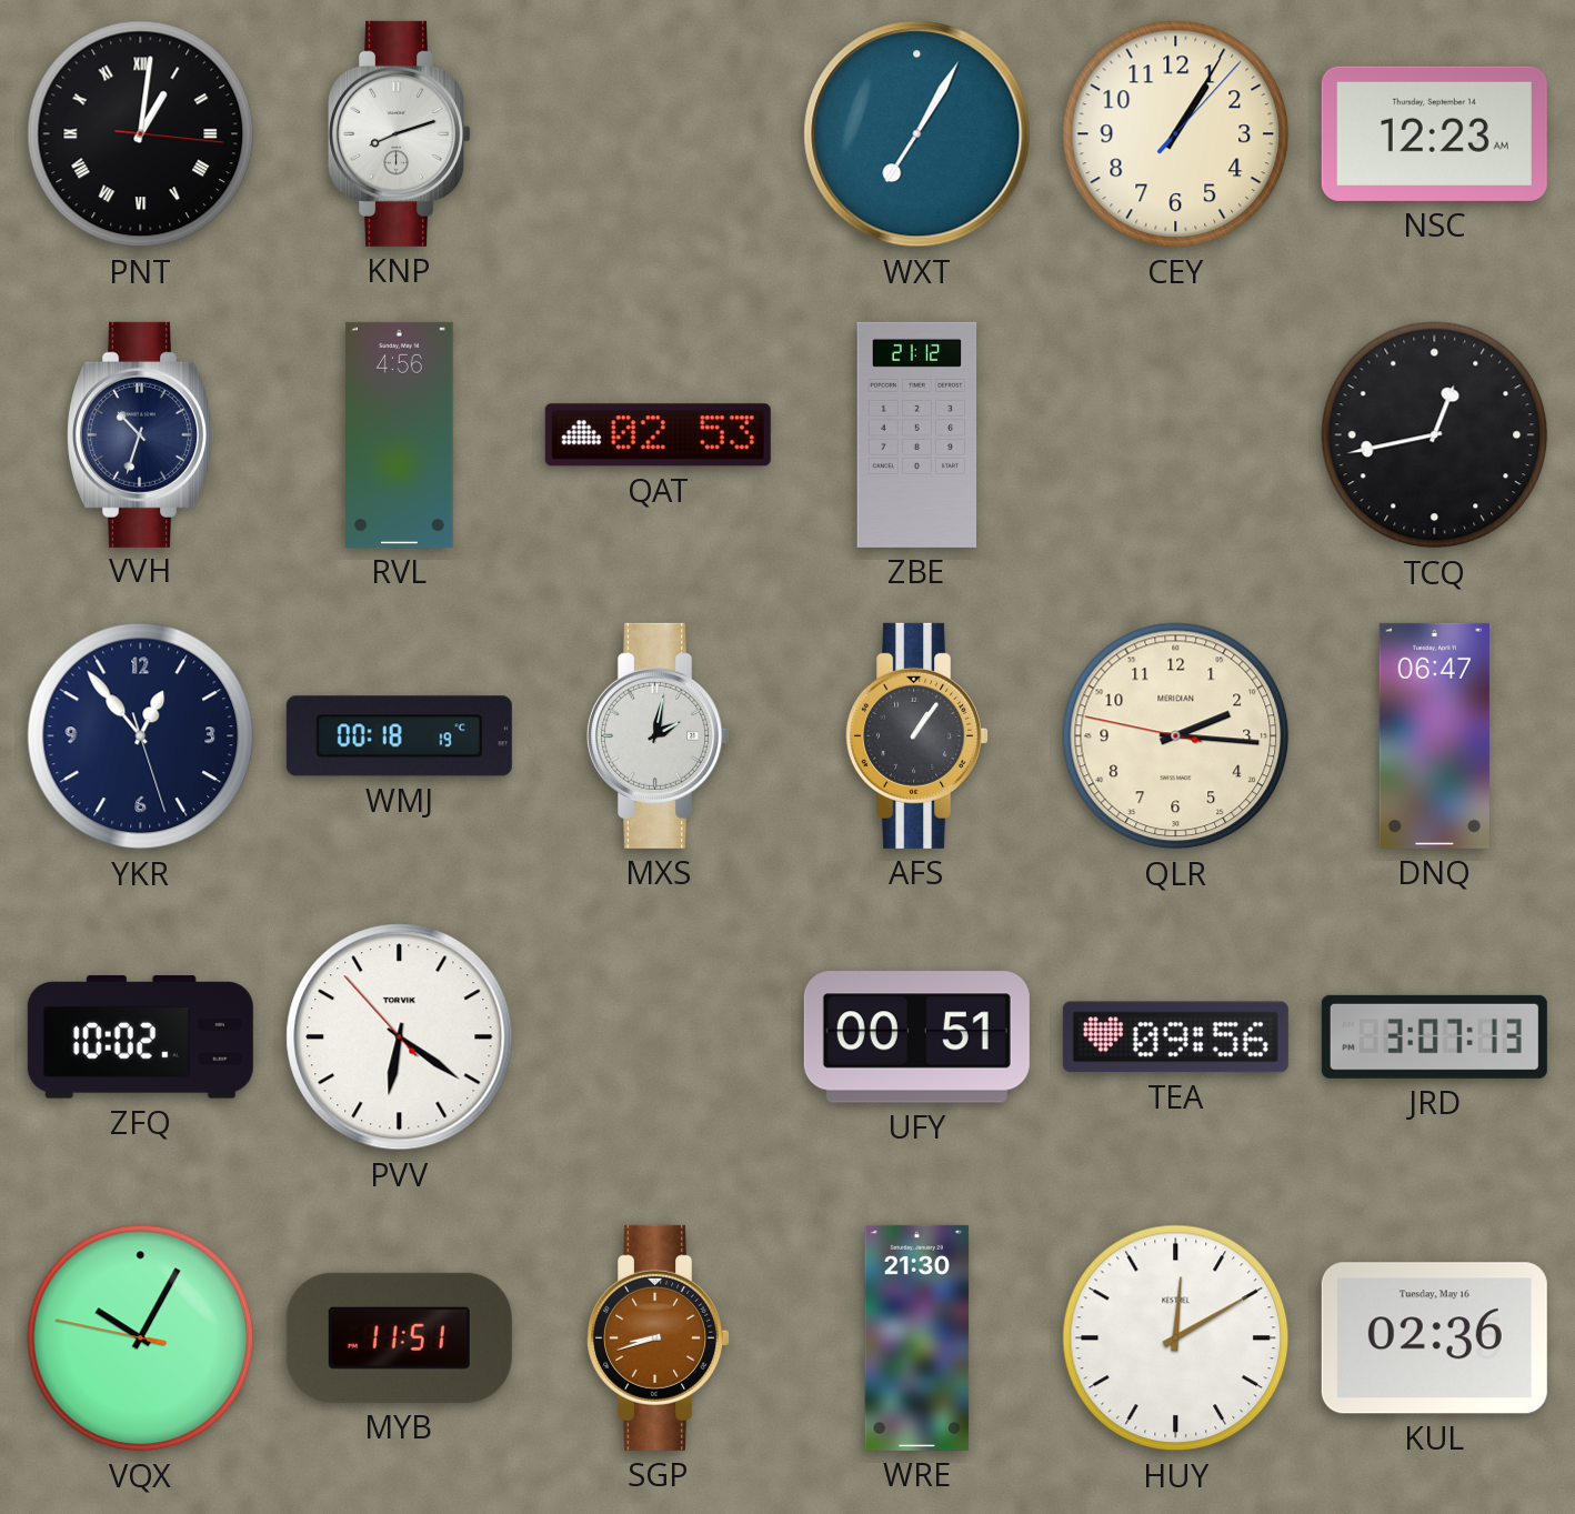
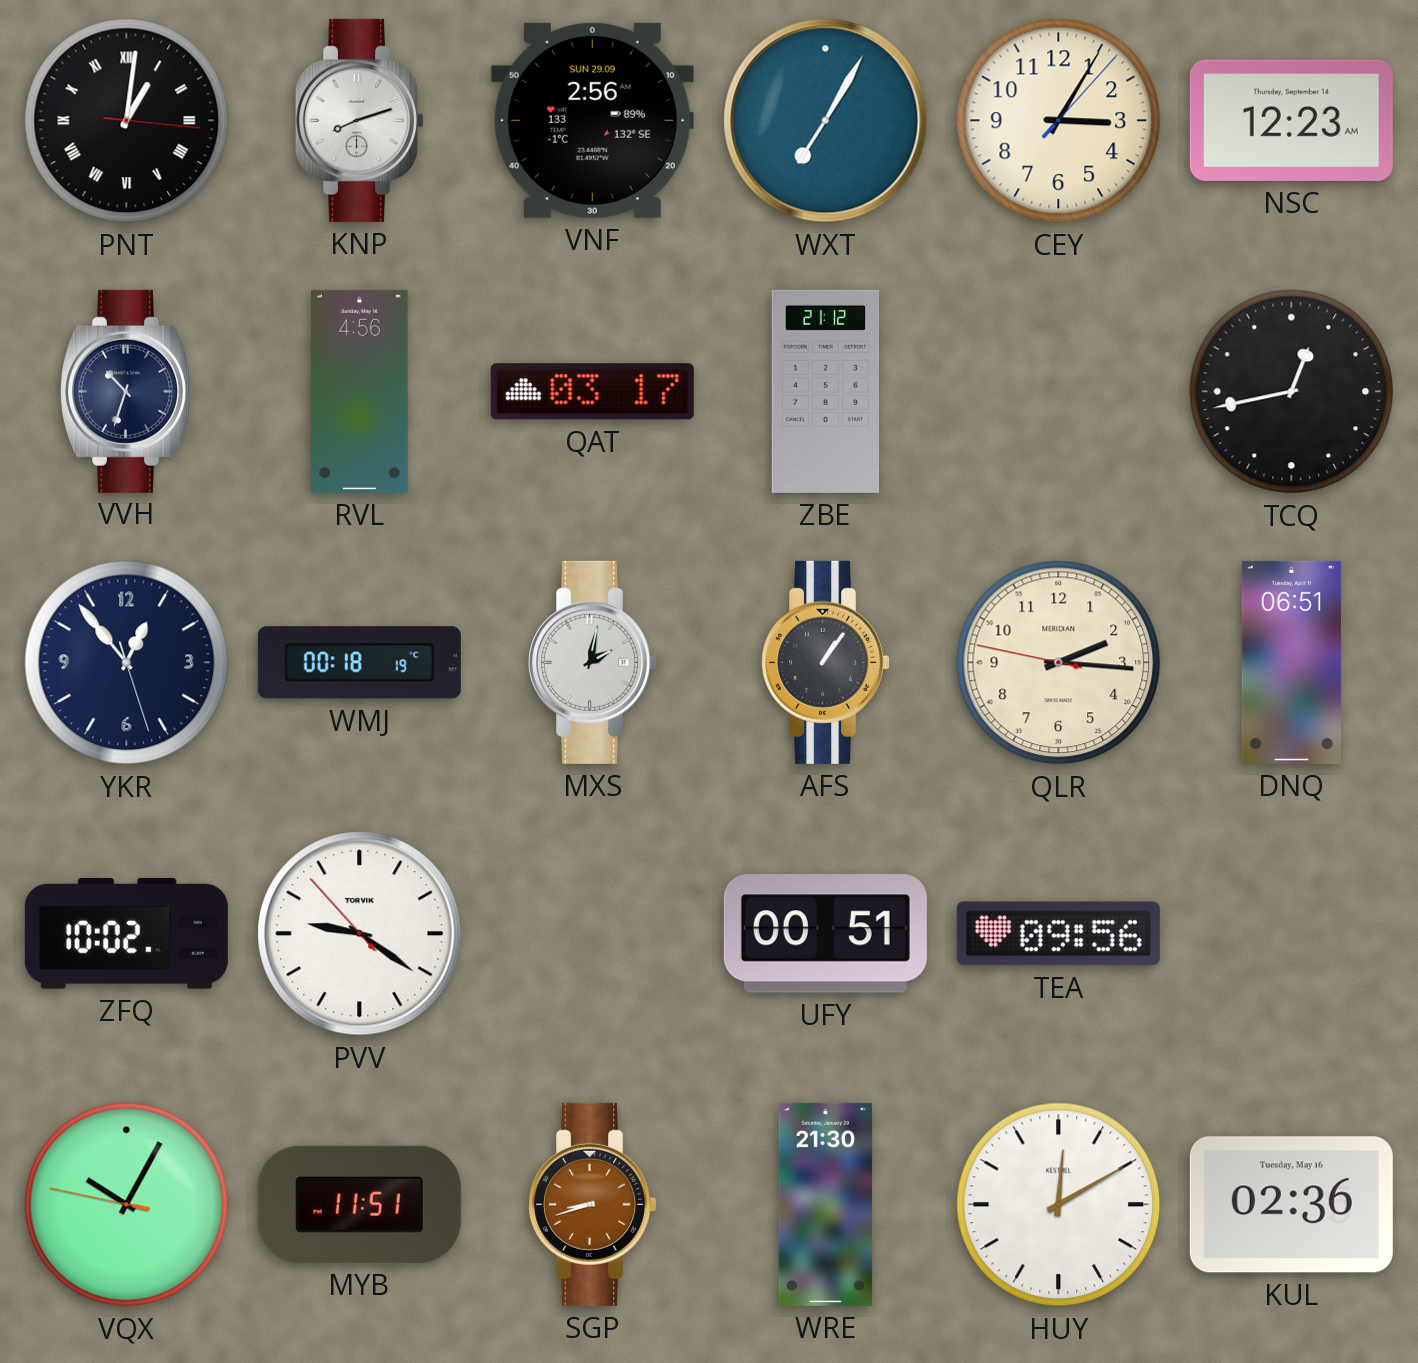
VNF: none -> 2:56 (592, 120)
CEY: 1:05 -> 3:05 (1059, 121)
QAT: 02:53 -> 03:17 (592, 392)
DNQ: 06:47 -> 06:51 (1291, 662)
PVV: 6:20 -> 9:20 (360, 934)
JRD: 3:07 -> none (1434, 1036)
